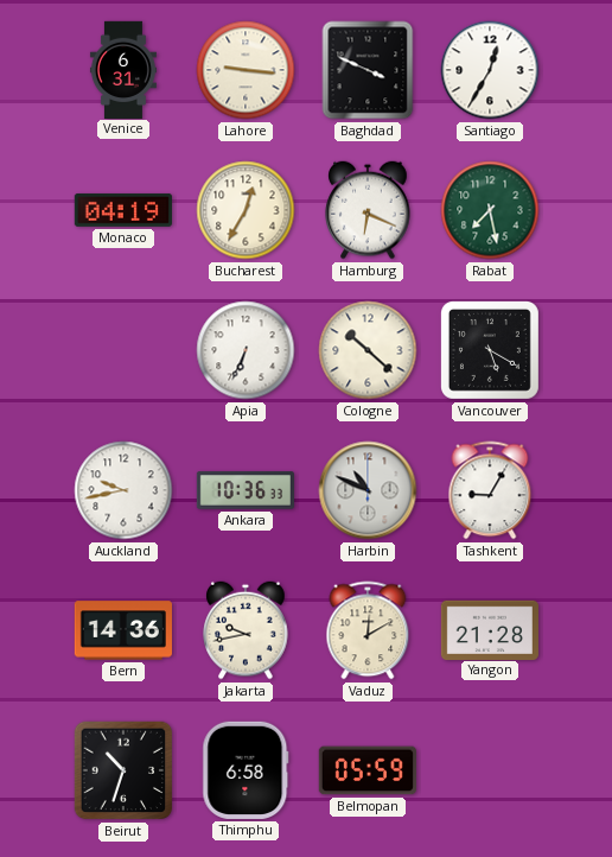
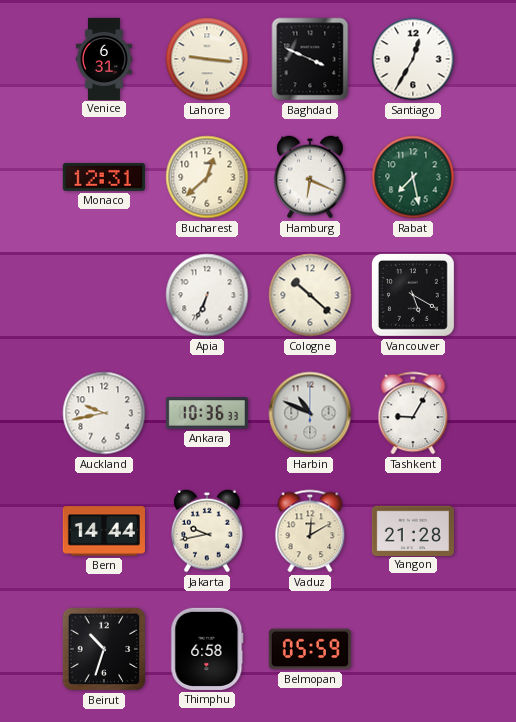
Monaco: 04:19 -> 12:31 (104, 177)
Bucharest: 12:35 -> 12:38 (207, 177)
Bern: 14:36 -> 14:44 (104, 531)
